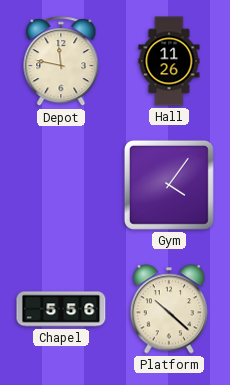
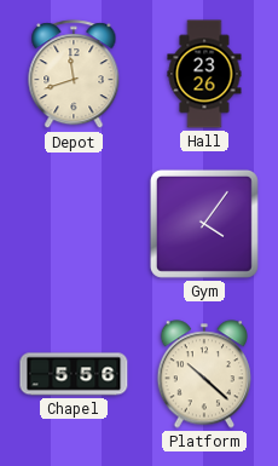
Depot: 11:47 -> 11:42 (74, 75)
Hall: 11:26 -> 23:26 (204, 74)
